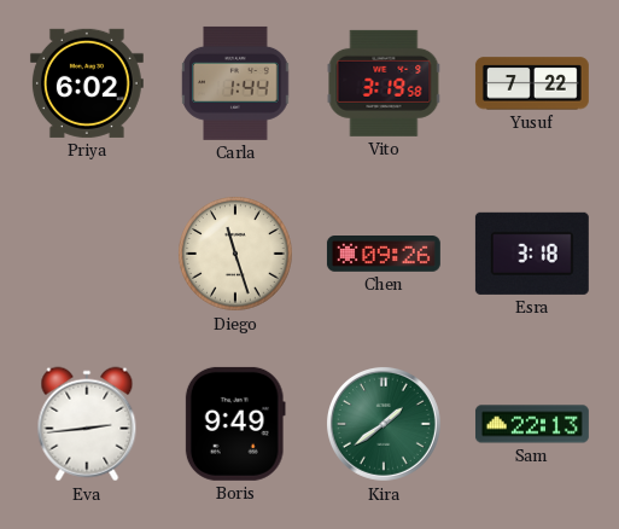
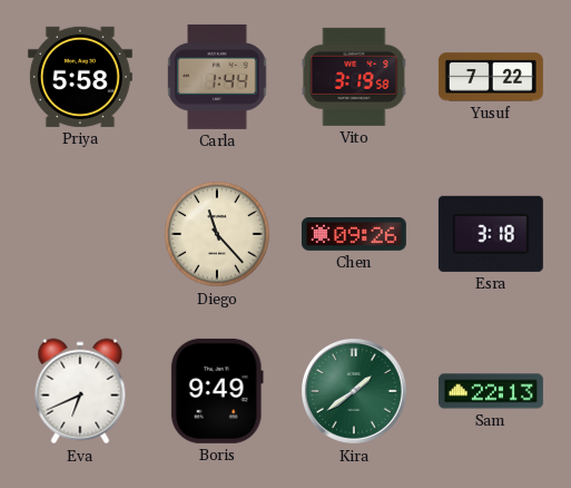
Priya: 6:02 -> 5:58 (80, 77)
Diego: 11:27 -> 11:23 (217, 234)
Eva: 2:44 -> 6:41 (80, 391)
